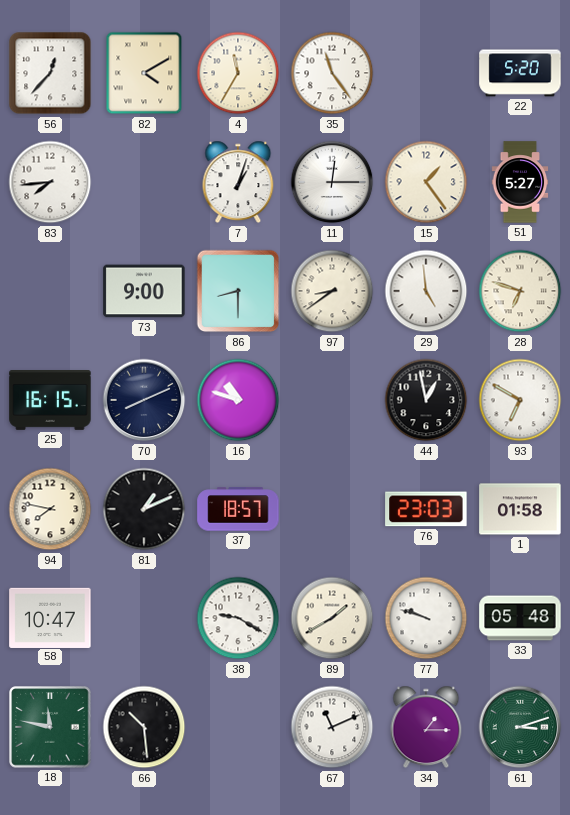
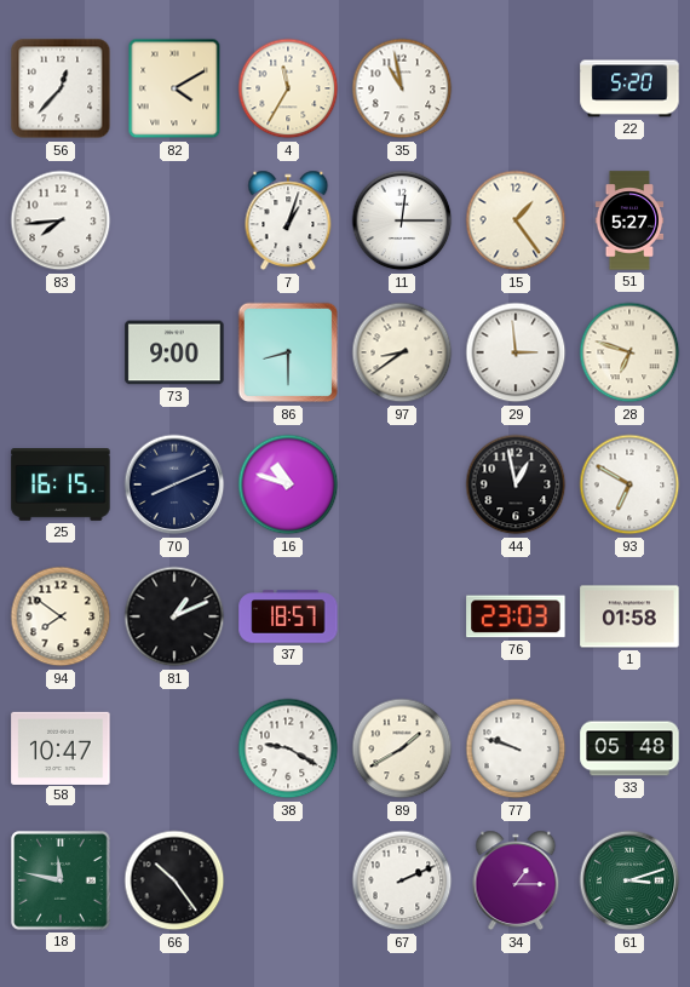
35: 11:24 -> 10:58 (402, 88)
29: 4:59 -> 2:59 (516, 352)
94: 7:47 -> 7:51 (61, 616)
66: 10:29 -> 10:24 (174, 880)
67: 11:11 -> 2:11 (402, 880)
